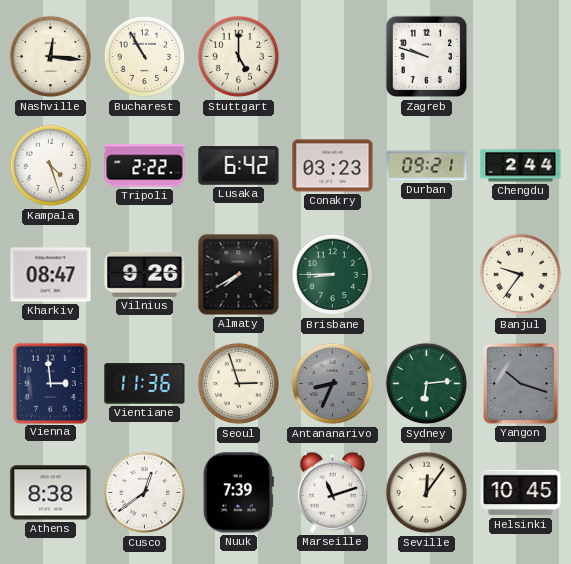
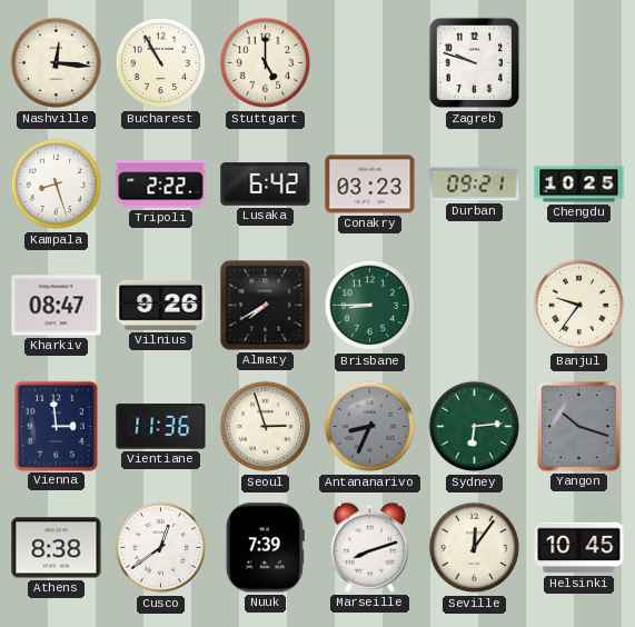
Kampala: 4:27 -> 8:27 (57, 185)
Chengdu: 2:44 -> 10:25 (579, 185)
Marseille: 11:12 -> 8:12 (369, 547)
